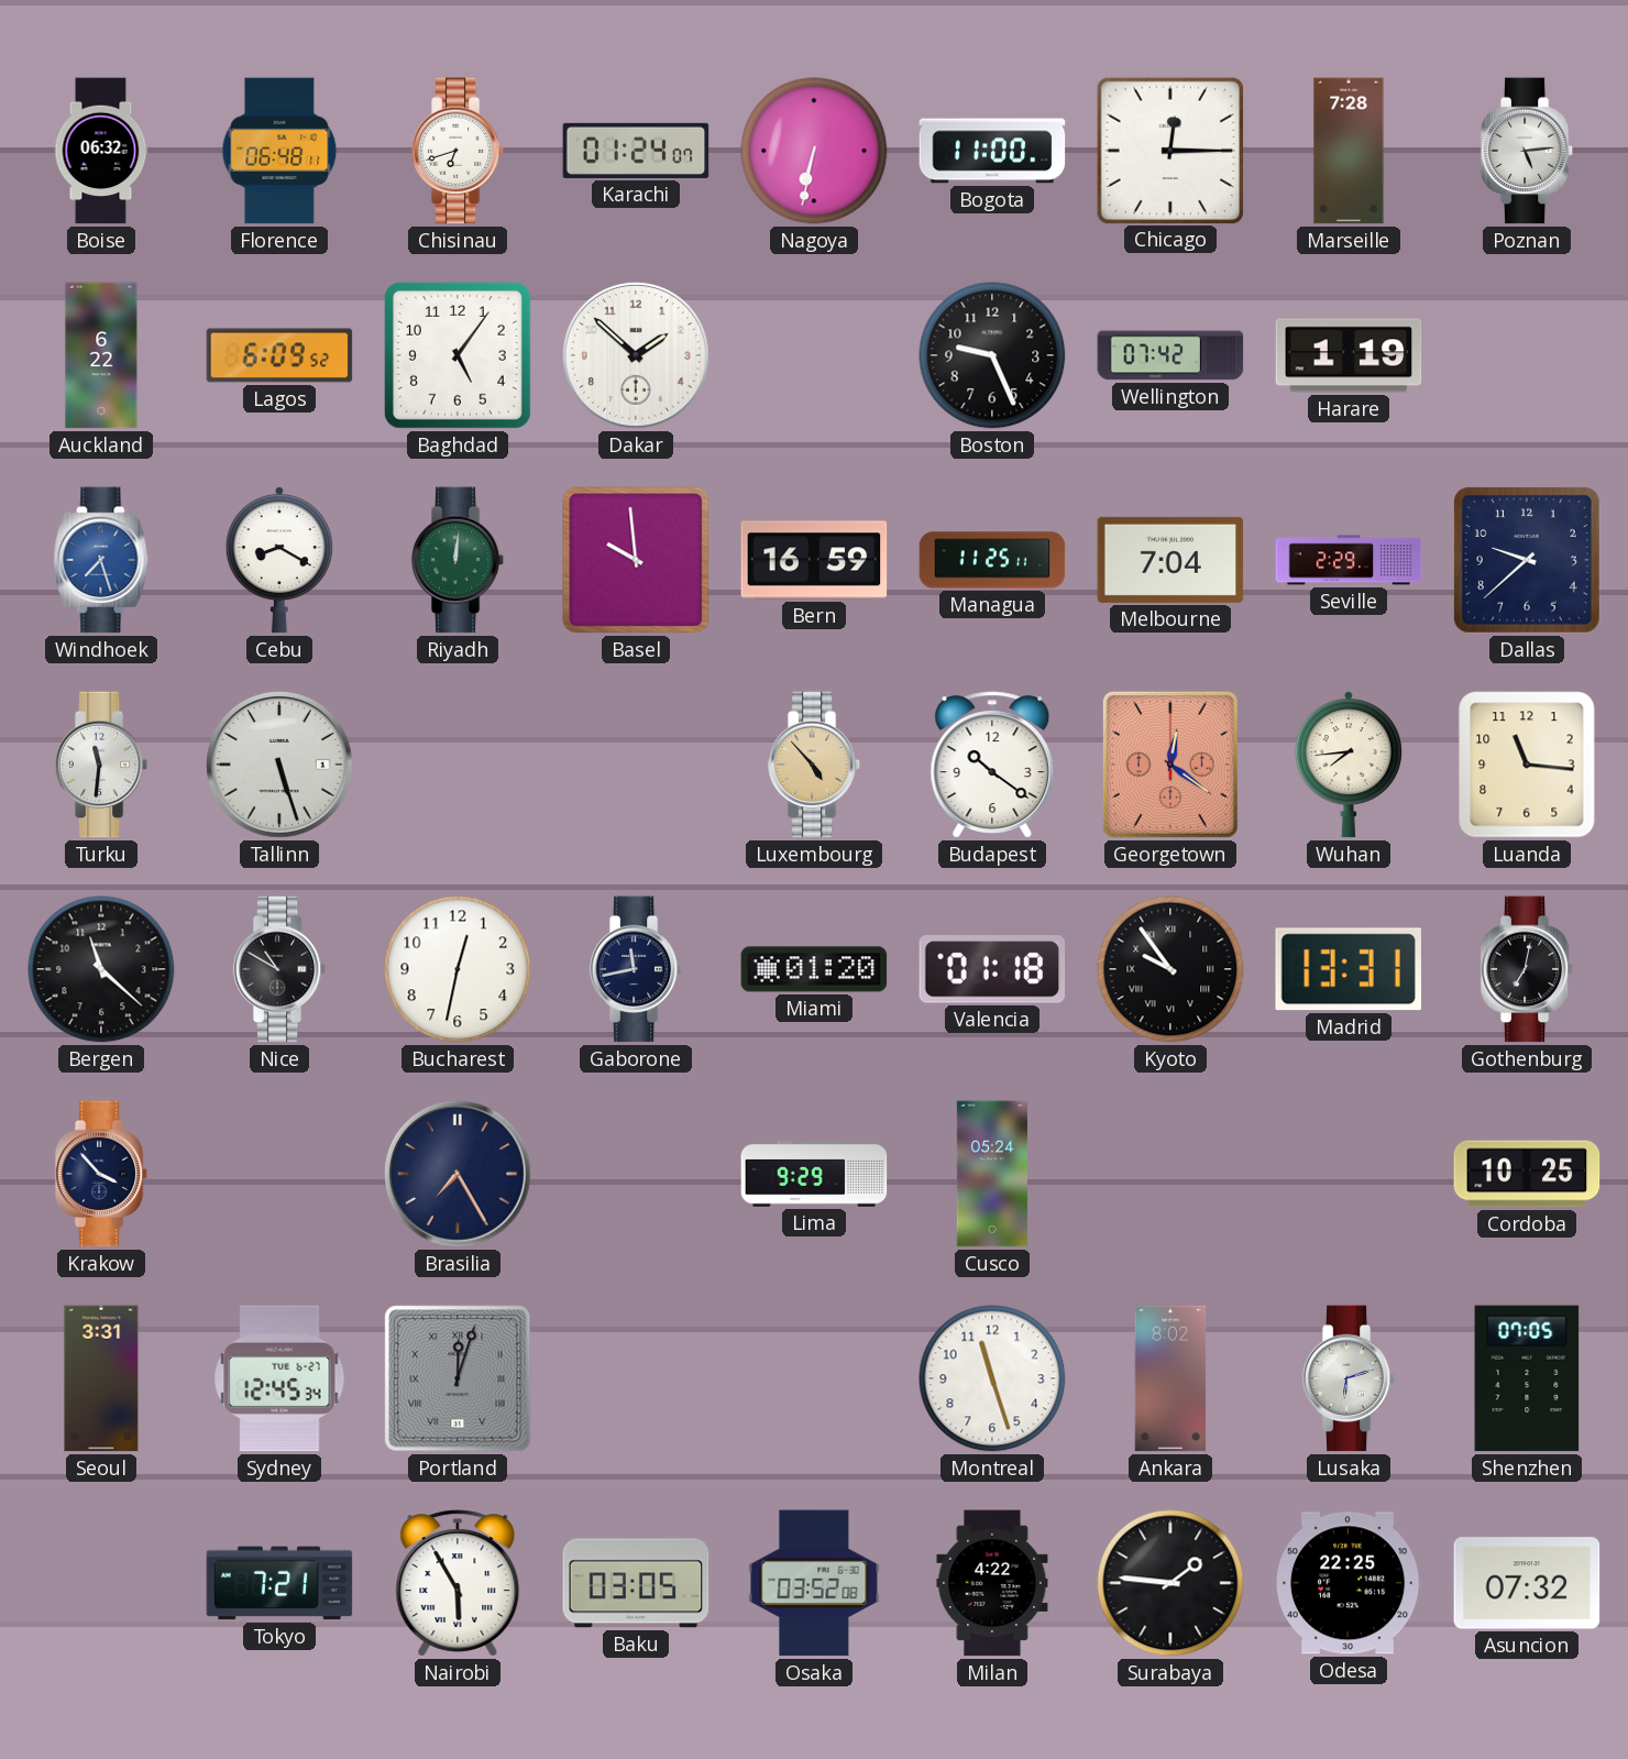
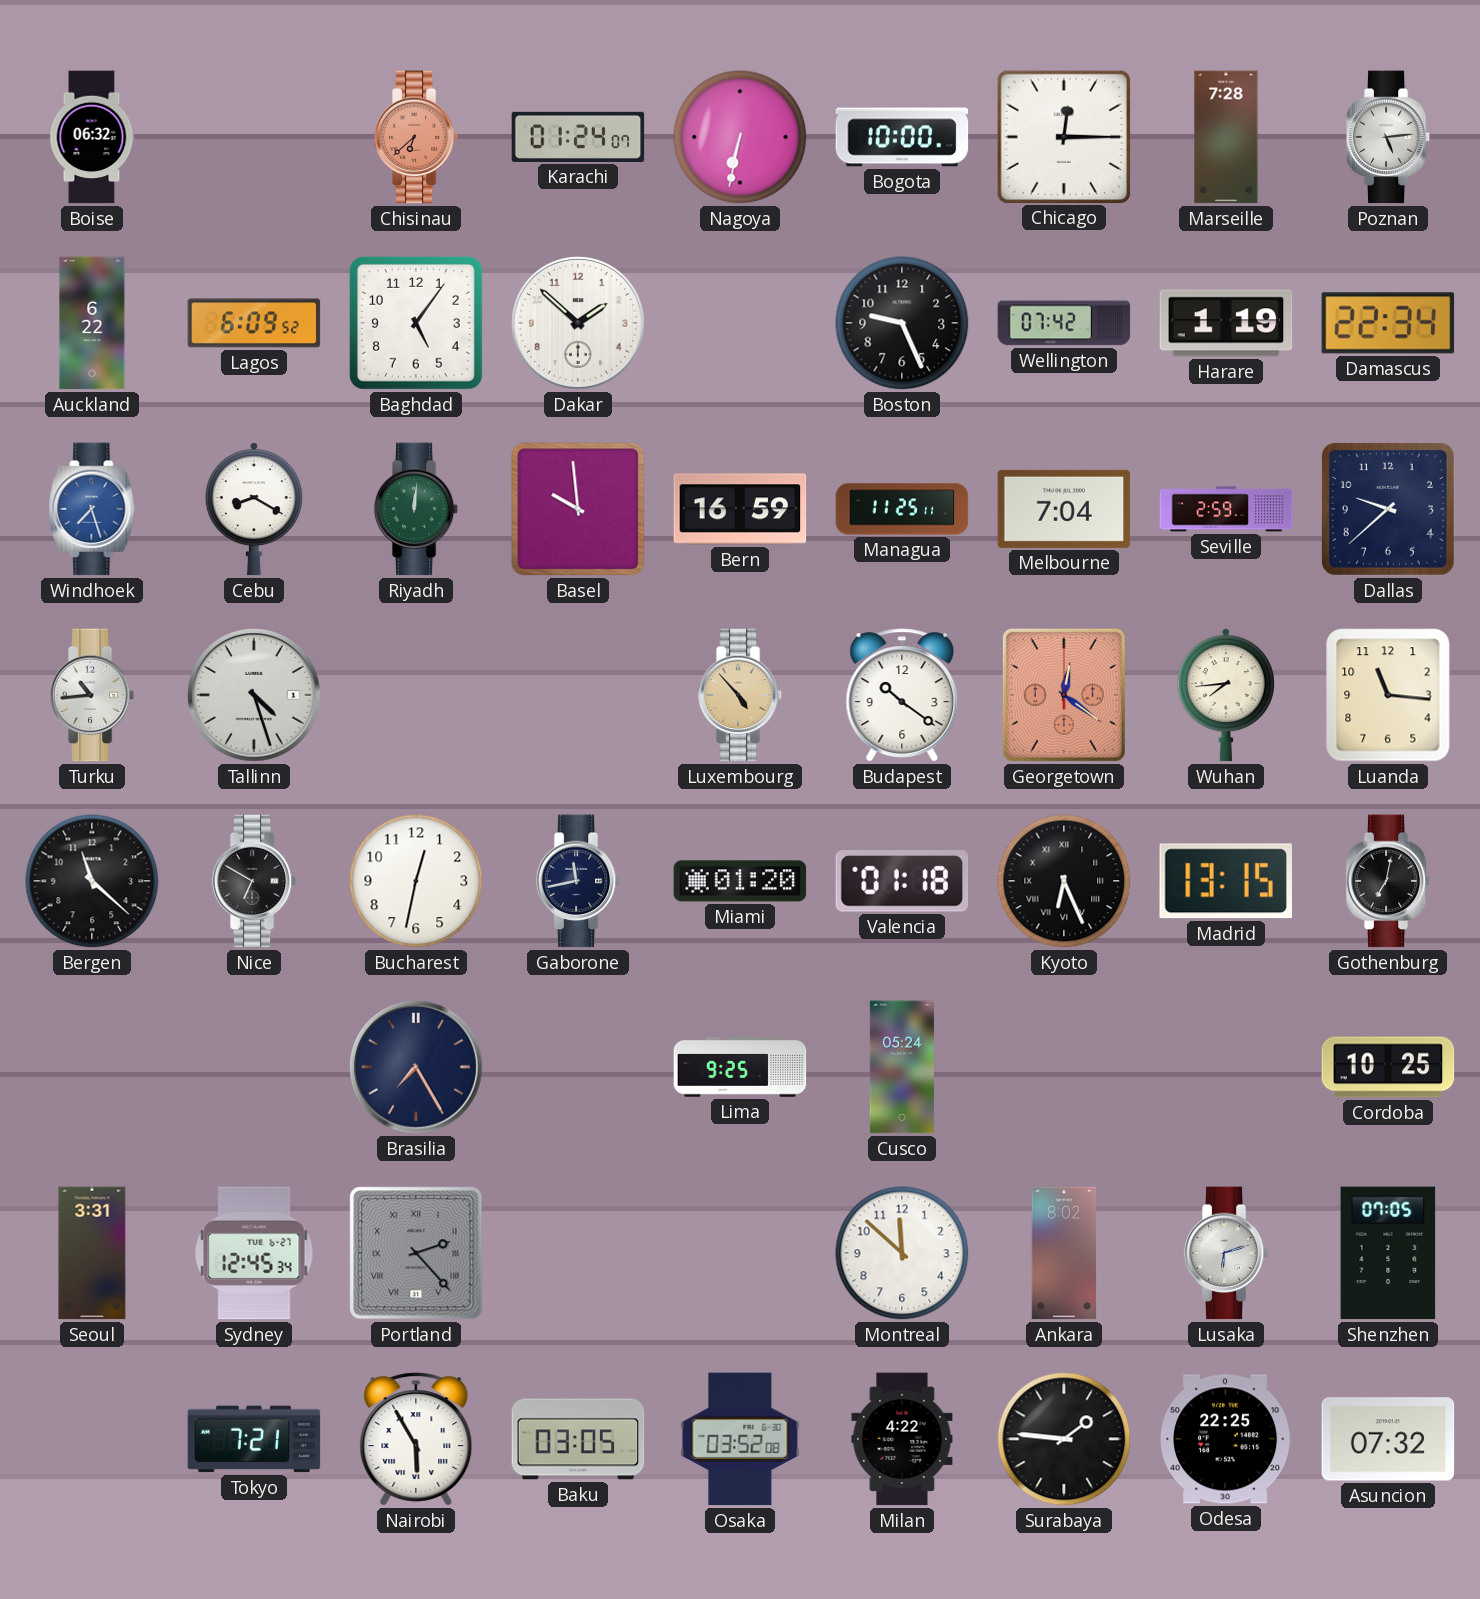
Florence: 06:48 -> none (279, 151)
Chisinau: 6:42 -> 6:38 (416, 137)
Chisinau dial: white -> salmon (416, 137)
Bogota: 11:00 -> 10:00 (902, 137)
Damascus: none -> 22:34 (1388, 323)
Seville: 2:29 -> 2:59 (1226, 509)
Turku: 11:31 -> 10:44 (92, 695)
Tallinn: 5:27 -> 4:27 (255, 696)
Nice: 10:50 -> 6:50 (254, 881)
Kyoto: 9:54 -> 6:26 (1064, 881)
Madrid: 13:31 -> 13:15 (1226, 881)
Krakow: 3:53 -> none (101, 1174)
Lima: 9:29 -> 9:25 (740, 1068)
Portland: 12:03 -> 2:23 (416, 1253)
Montreal: 11:27 -> 11:52 (902, 1253)
